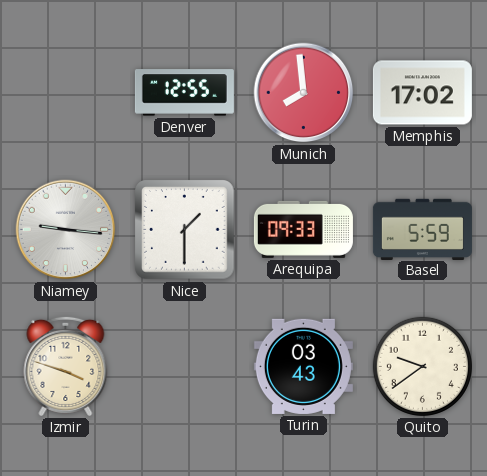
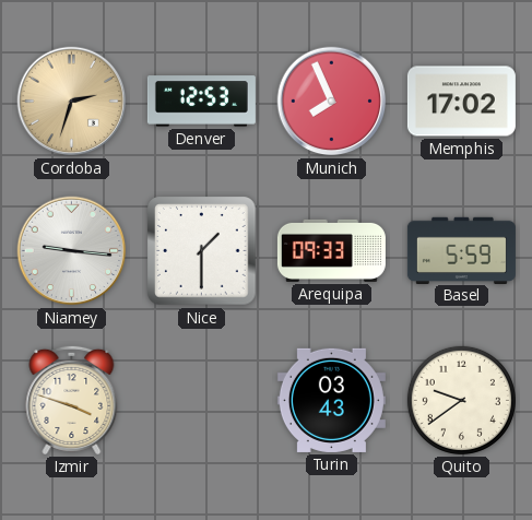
Cordoba: none -> 2:33 (72, 102)
Denver: 12:55 -> 12:53 (201, 102)
Munich: 7:59 -> 7:56 (332, 102)
